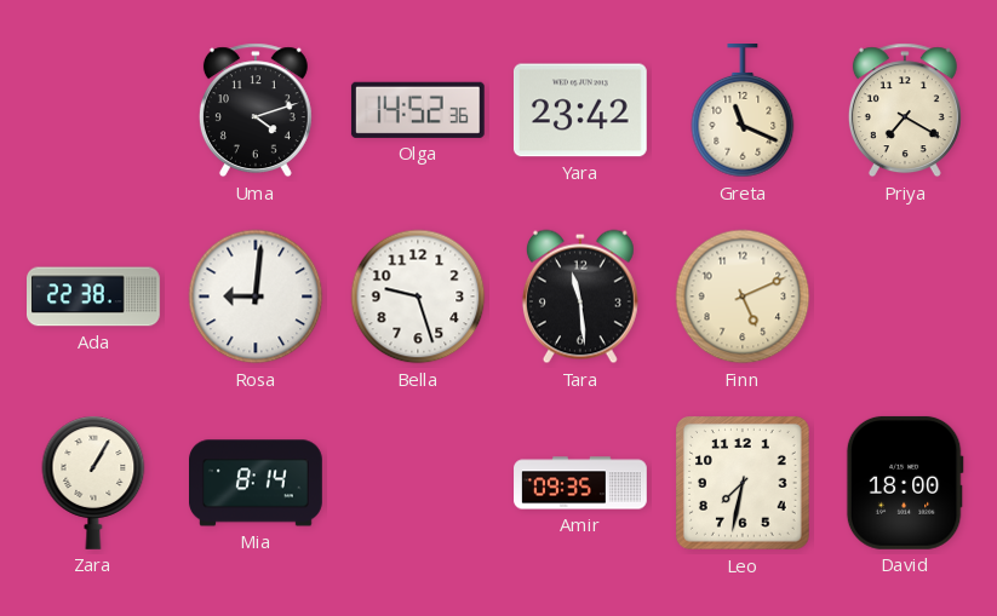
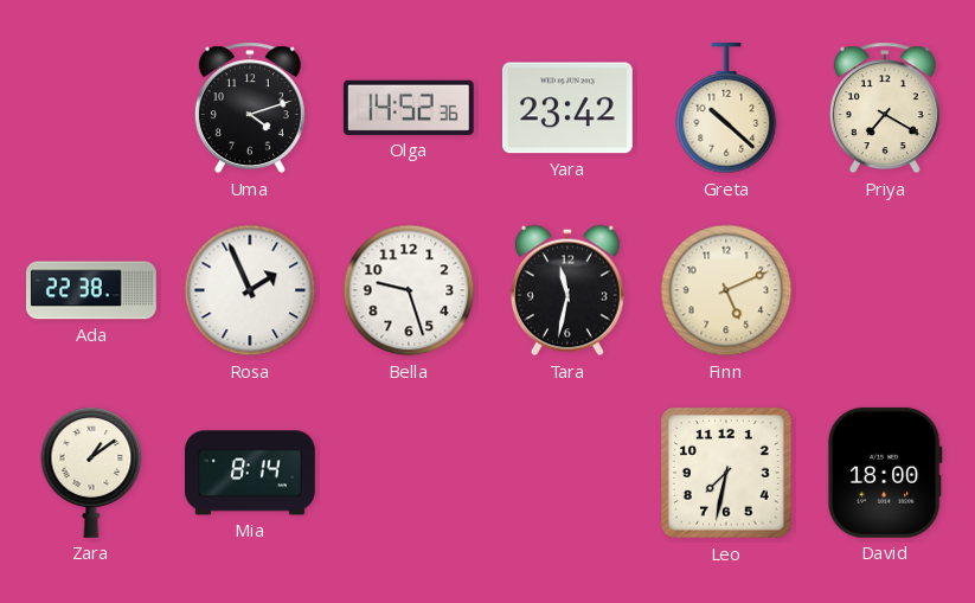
Greta: 11:19 -> 10:22 (726, 109)
Rosa: 9:01 -> 1:56 (250, 290)
Tara: 11:29 -> 11:32 (567, 290)
Zara: 1:05 -> 1:09 (91, 473)
Amir: 09:35 -> none (580, 483)
